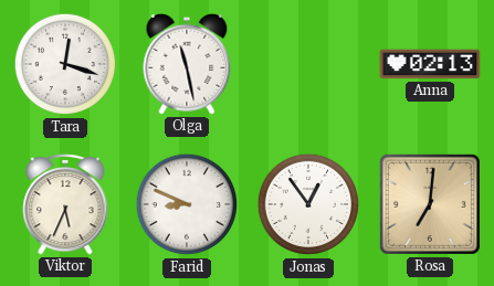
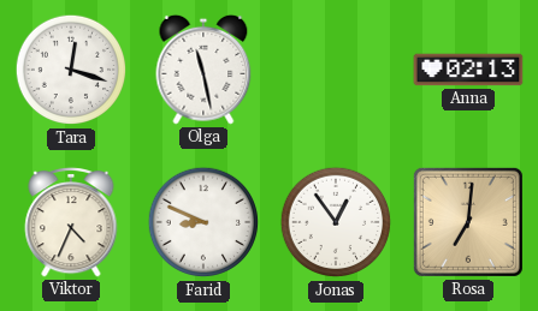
Viktor: 5:34 -> 4:34 (71, 222)
